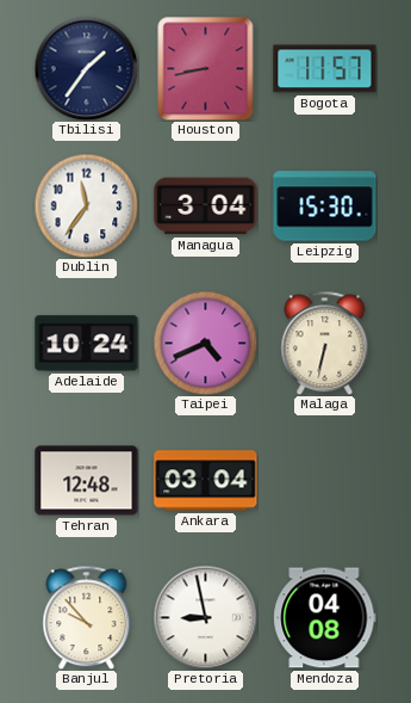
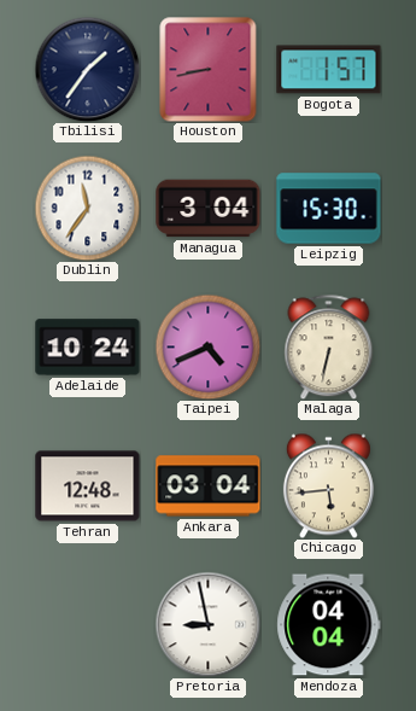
Bogota: 11:57 -> 1:57 (329, 70)
Chicago: none -> 5:44 (328, 485)
Banjul: 9:53 -> none (87, 617)
Mendoza: 04:08 -> 04:04 (329, 625)
